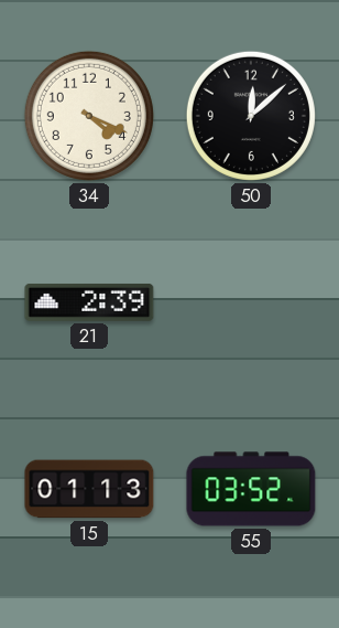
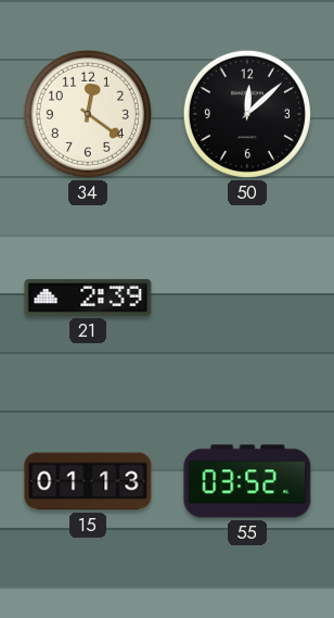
34: 4:19 -> 12:21 (88, 114)
